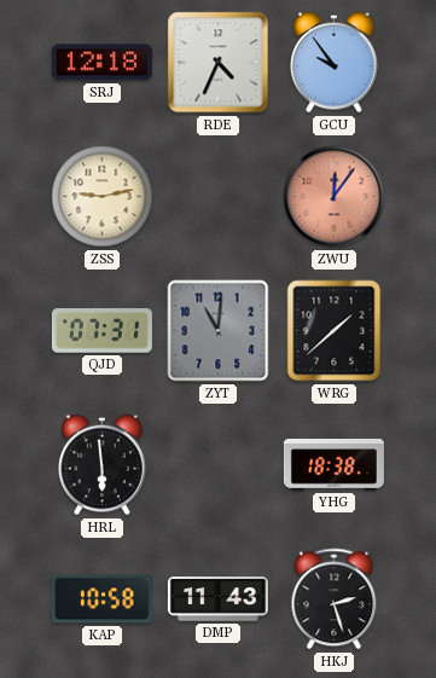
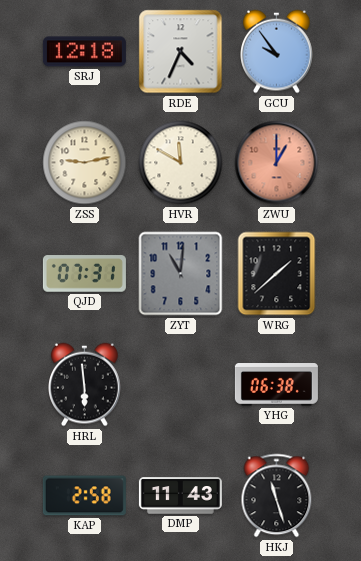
HVR: none -> 11:50 (181, 163)
ZWU: 12:06 -> 1:00 (277, 163)
YHG: 18:38 -> 06:38 (276, 385)
KAP: 10:58 -> 2:58 (84, 496)
HKJ: 2:27 -> 11:27 (277, 496)
